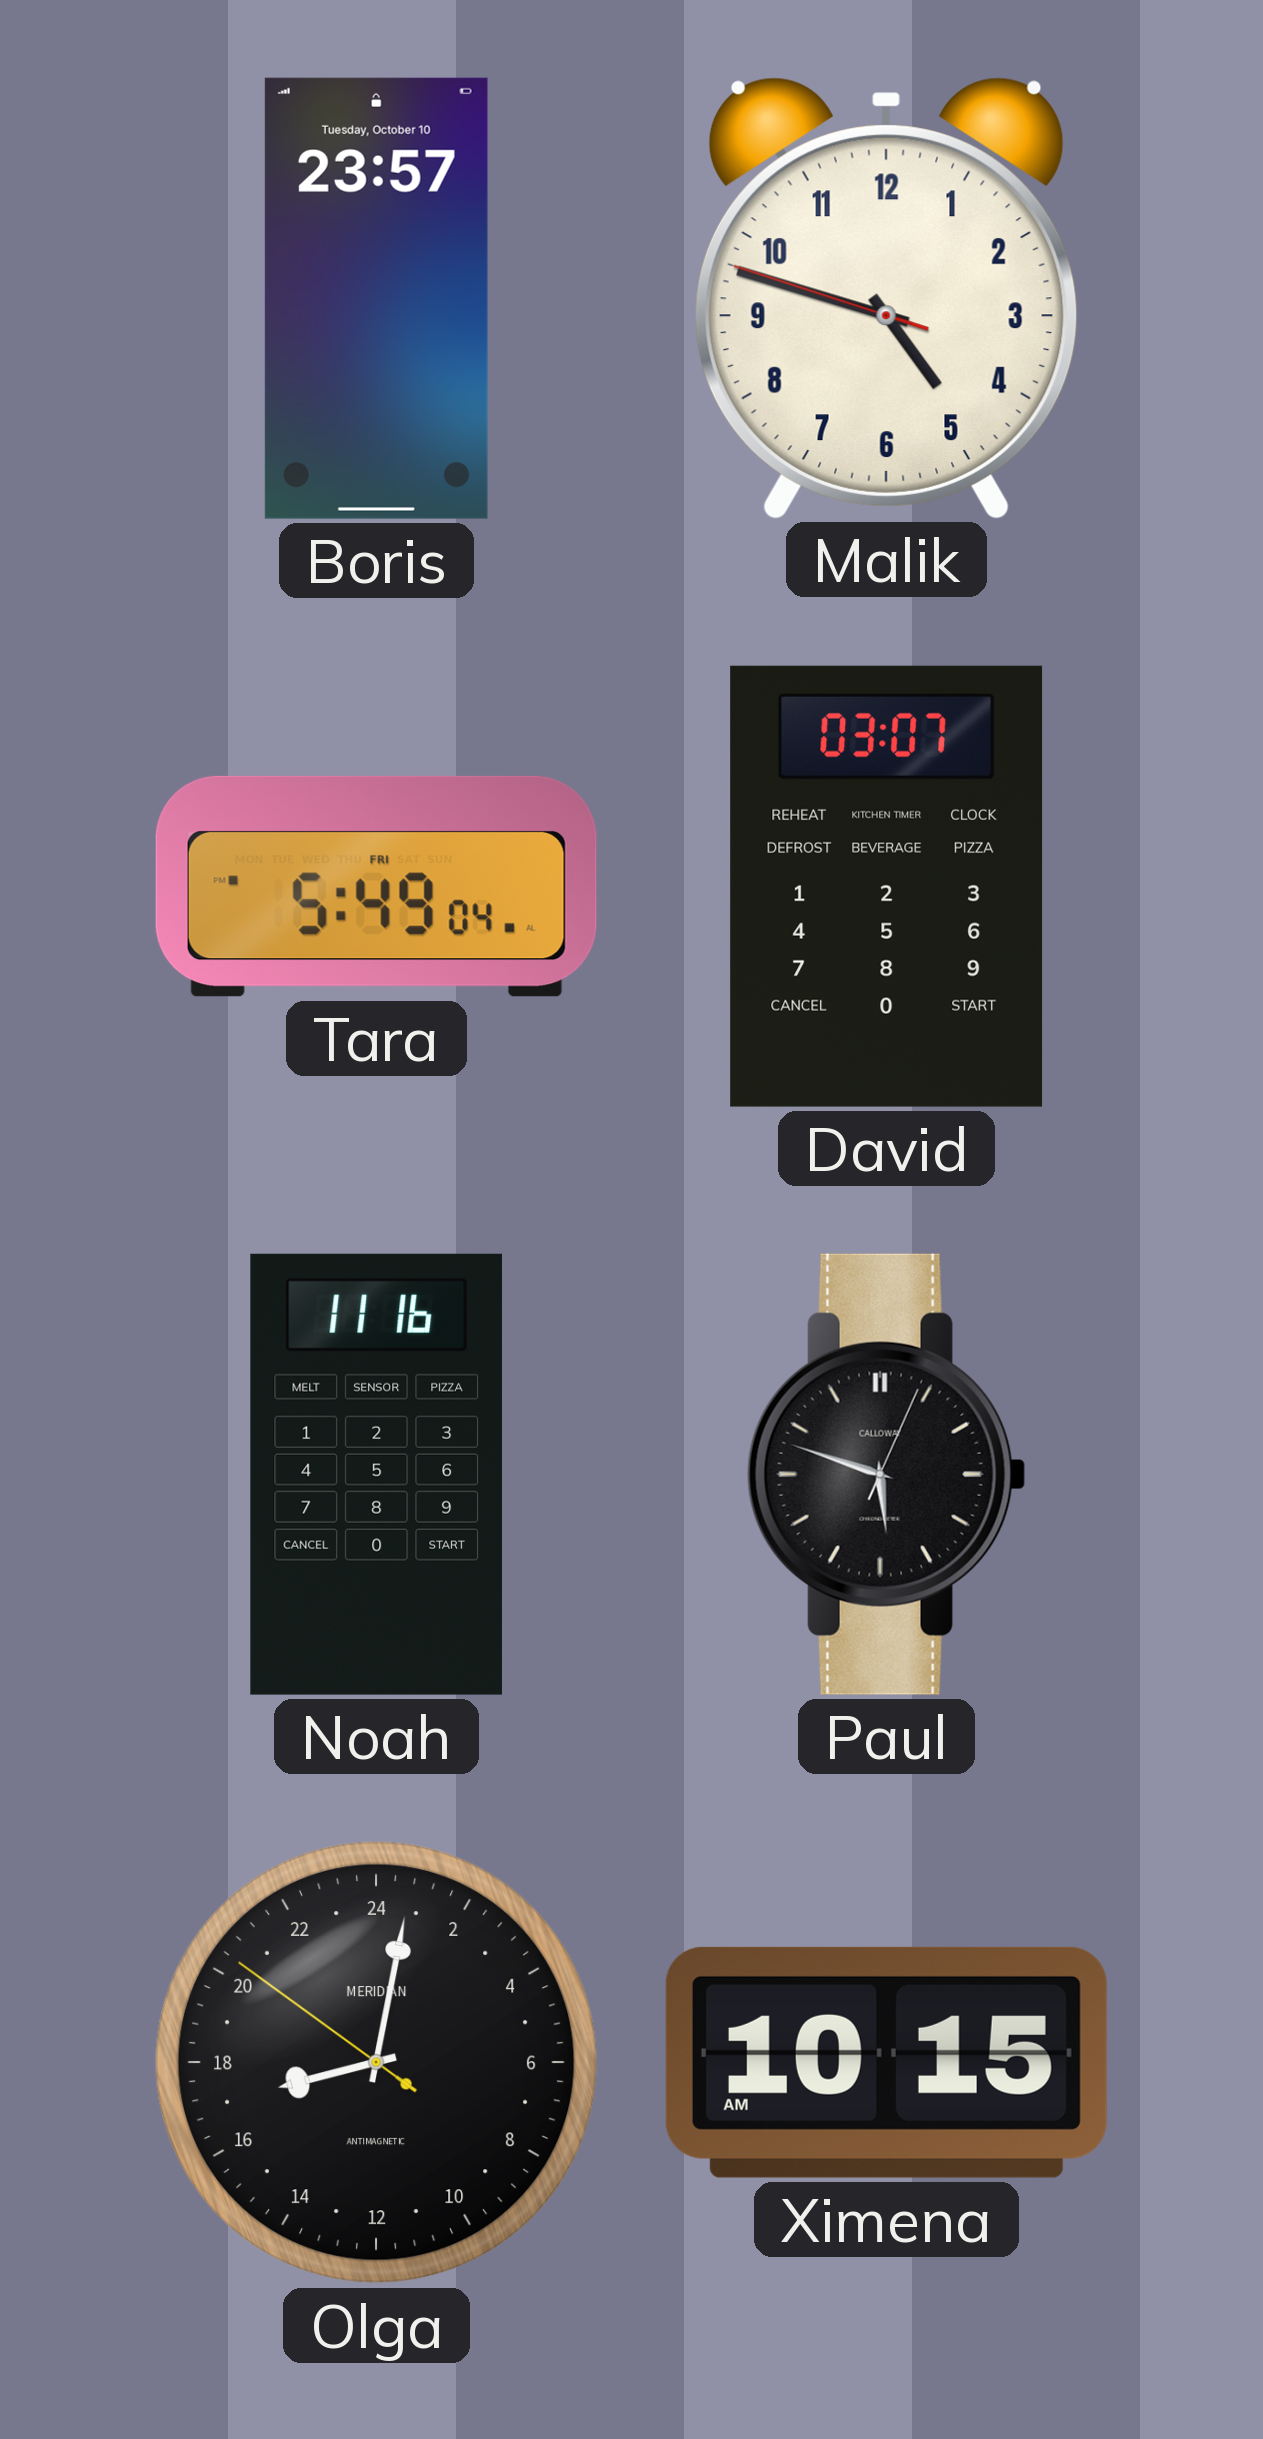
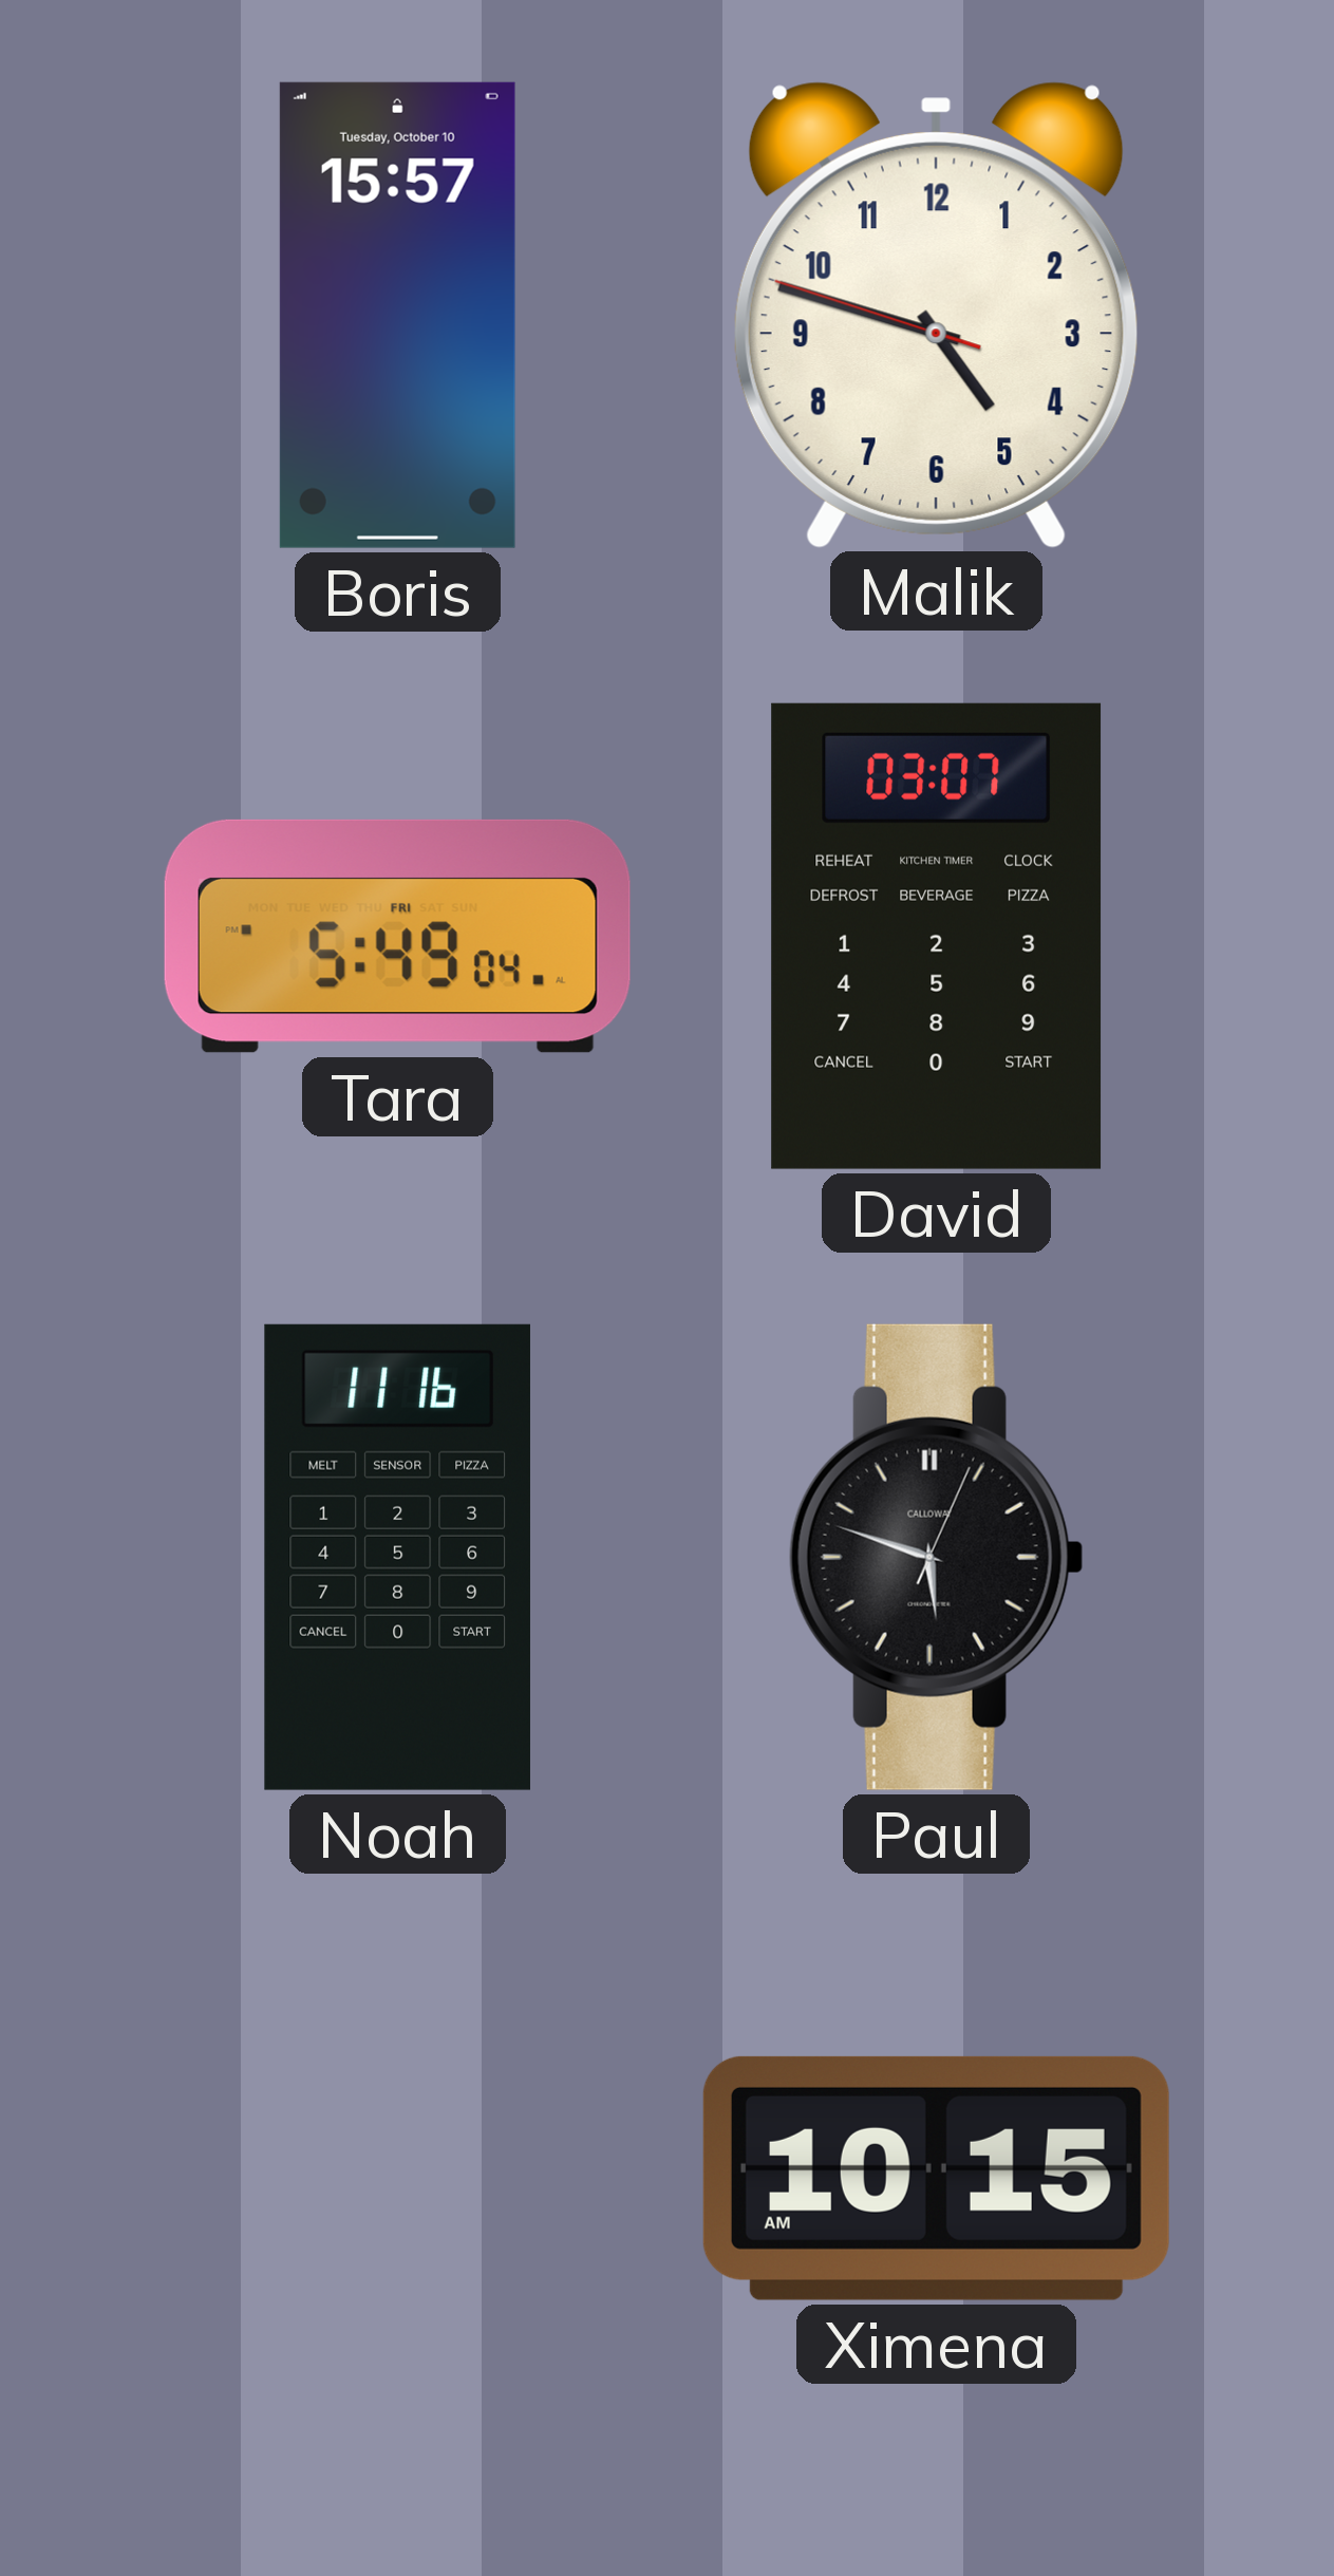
Boris: 23:57 -> 15:57 (397, 315)
Olga: 17:01 -> none (376, 2062)
